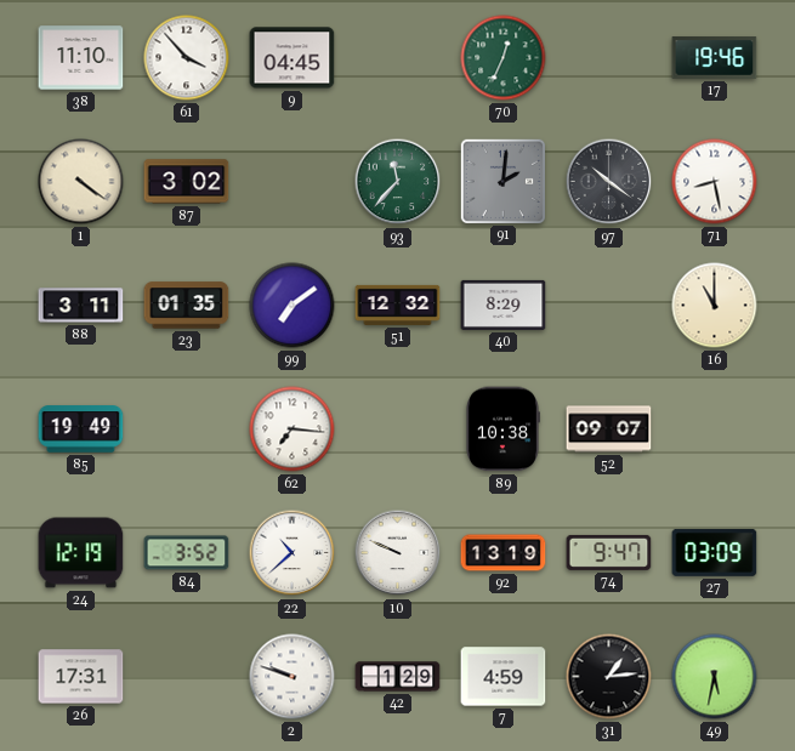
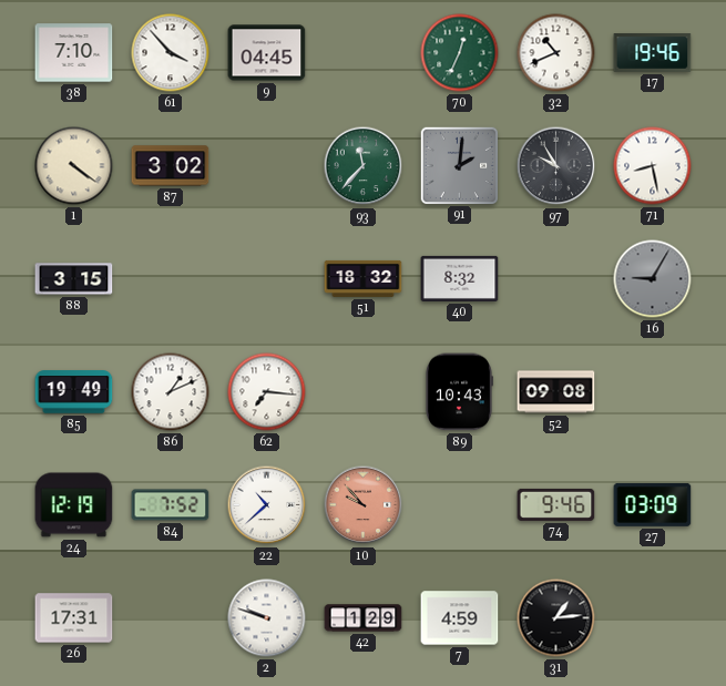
38: 11:10 -> 7:10 (74, 53)
32: none -> 10:41 (556, 53)
97: 10:21 -> 9:55 (556, 166)
88: 3:11 -> 3:15 (74, 279)
23: 01:35 -> none (187, 306)
99: 7:09 -> none (293, 306)
51: 12:32 -> 18:32 (364, 278)
40: 8:29 -> 8:32 (460, 278)
16: 11:00 -> 9:05 (653, 279)
16 dial: cream -> grey (653, 279)
86: none -> 1:11 (171, 392)
89: 10:38 -> 10:43 (459, 392)
52: 09:07 -> 09:08 (556, 392)
84: 3:52 -> 7:52 (171, 505)
10: 9:49 -> 9:53 (364, 505)
10 dial: white -> salmon (364, 505)
92: 13:19 -> none (504, 553)
74: 9:47 -> 9:46 (556, 504)
49: 5:32 -> none (715, 677)
